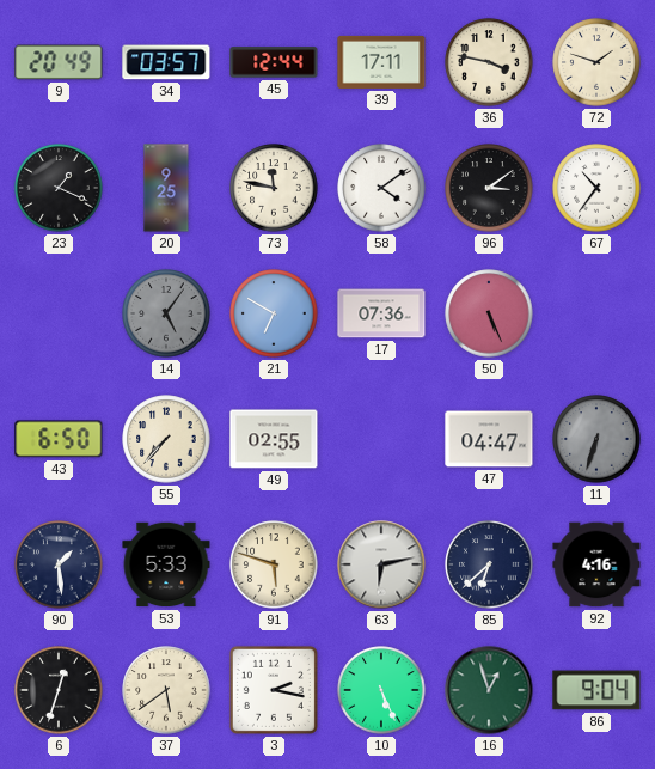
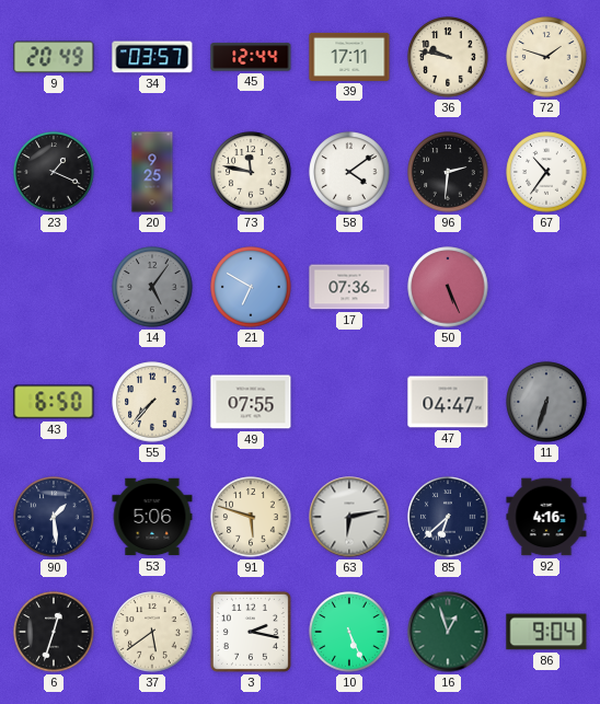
36: 3:47 -> 9:47 (448, 57)
96: 3:09 -> 2:31 (448, 172)
49: 02:55 -> 07:55 (251, 402)
53: 5:33 -> 5:06 (152, 517)
